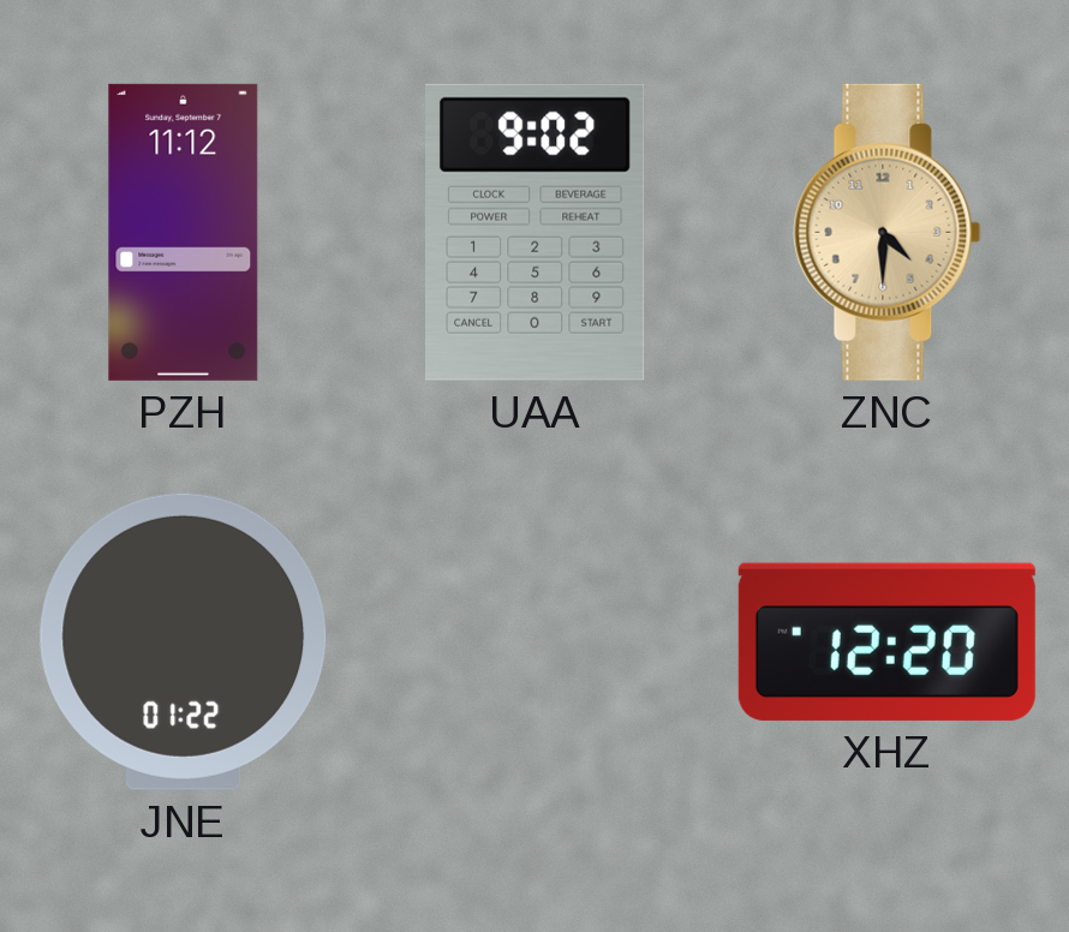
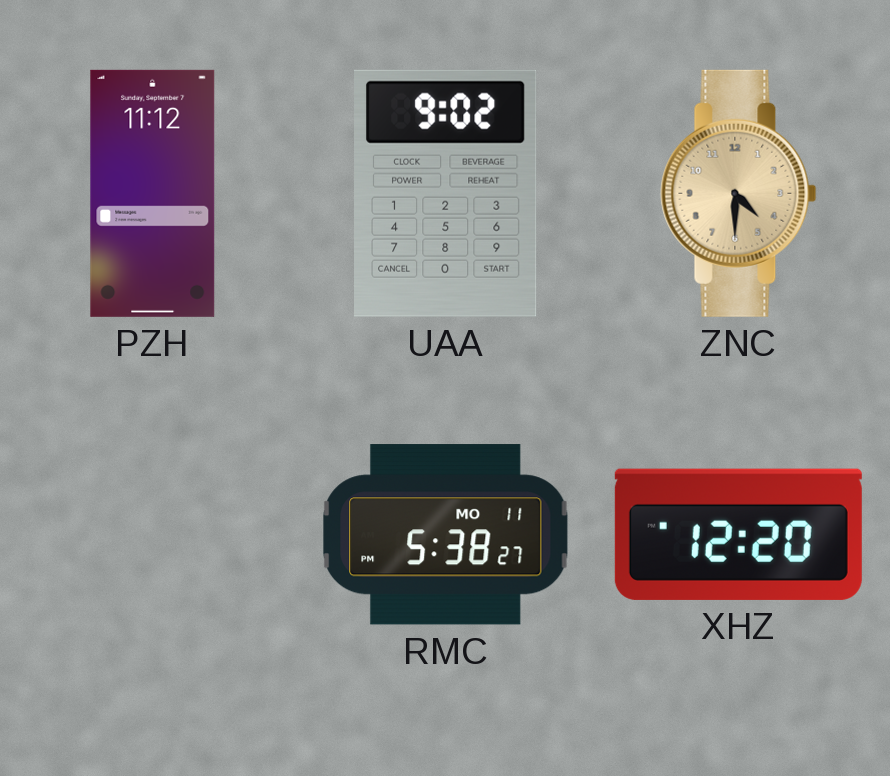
JNE: 01:22 -> none (184, 641)
RMC: none -> 5:38 (446, 535)
